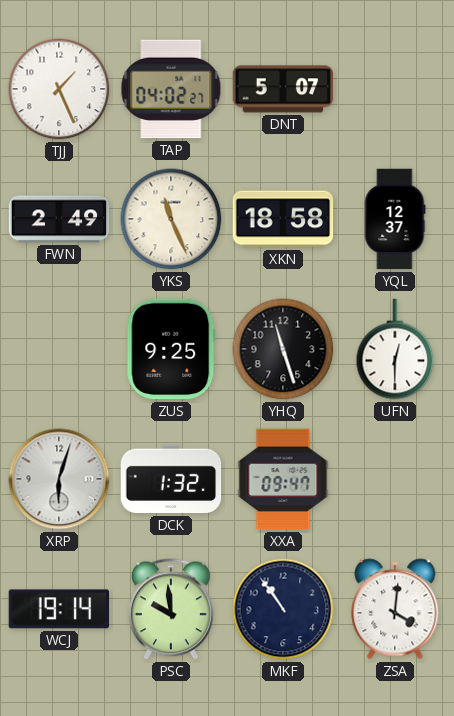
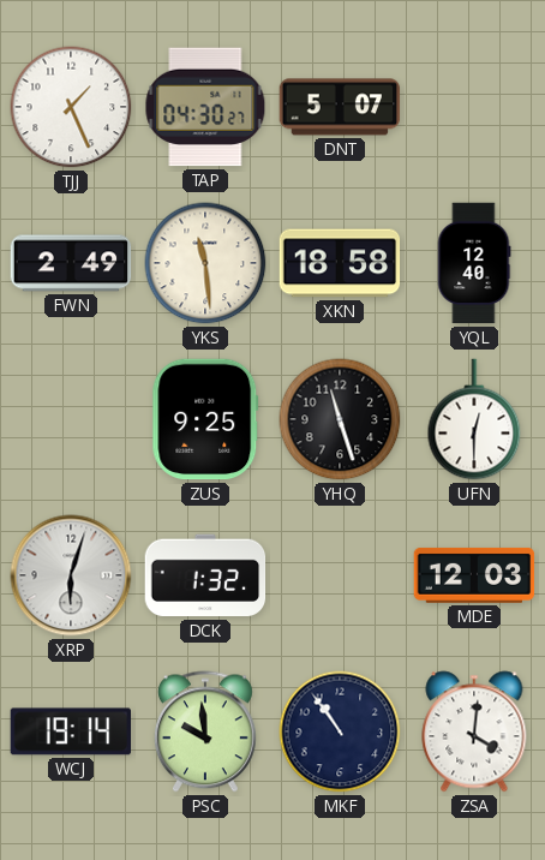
TAP: 04:02 -> 04:30 (205, 107)
YKS: 11:26 -> 11:29 (205, 263)
YQL: 12:37 -> 12:40 (474, 263)
XXA: 09:47 -> none (283, 479)
MDE: none -> 12:03 (474, 575)
